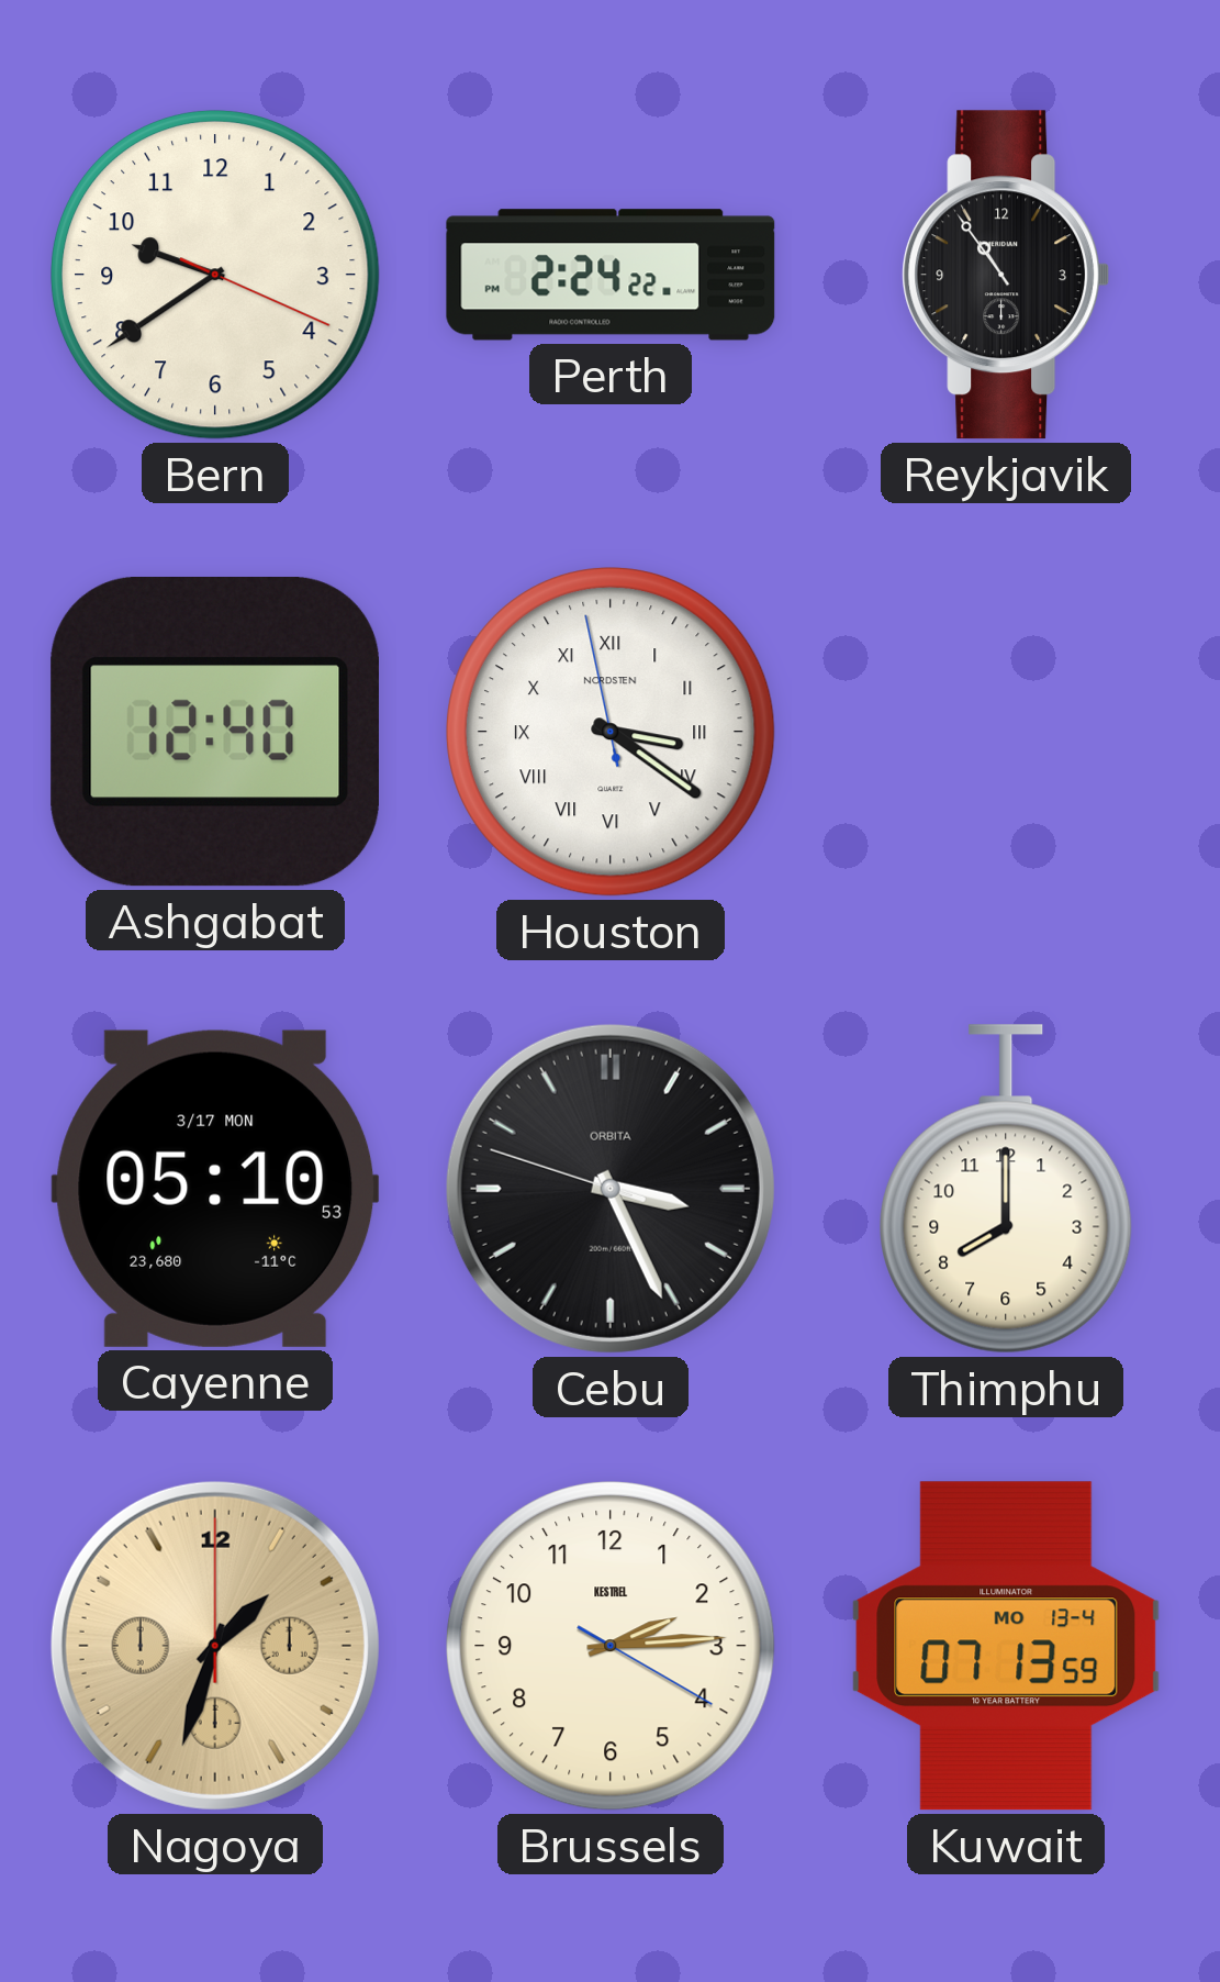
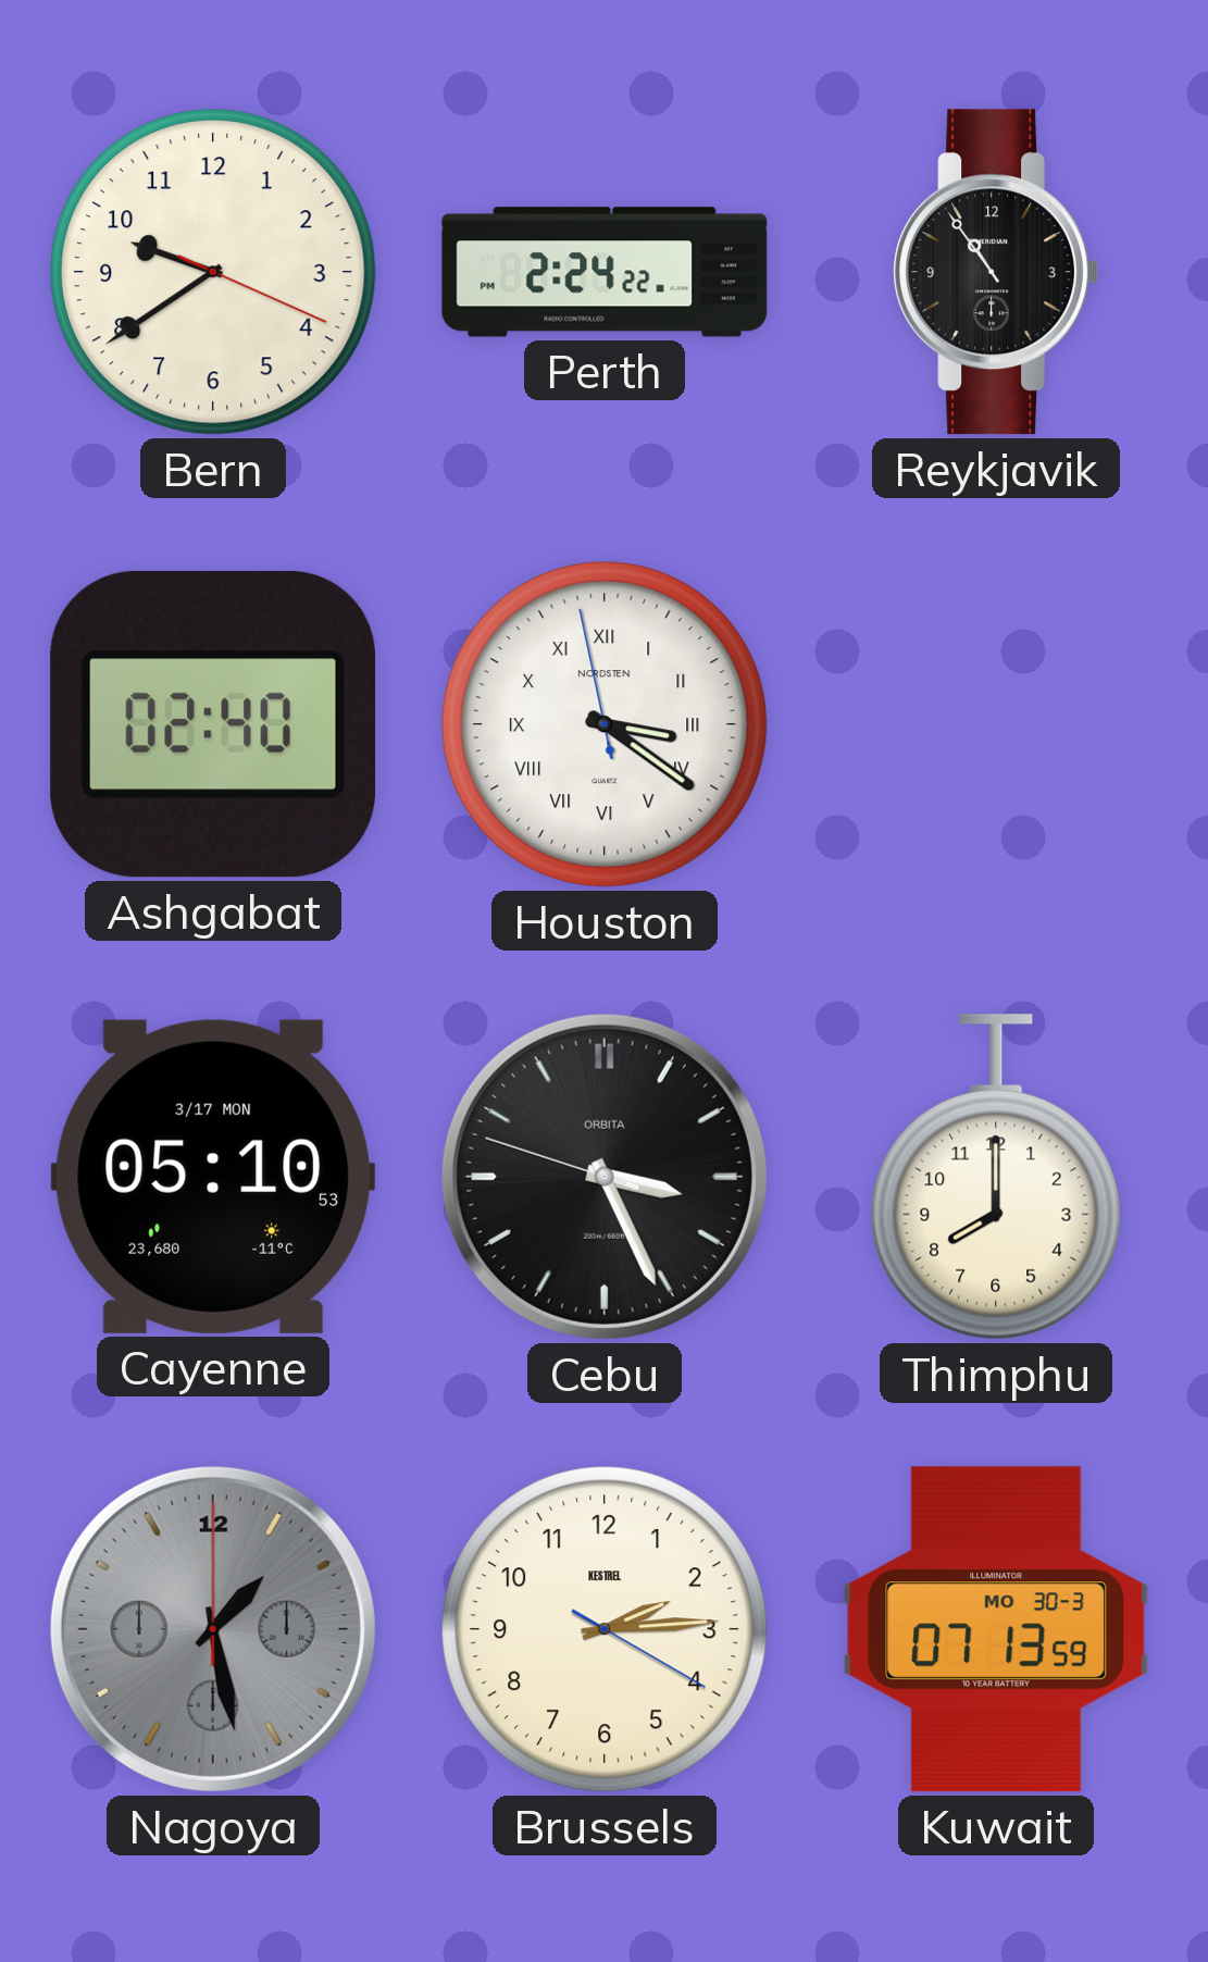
Ashgabat: 12:40 -> 02:40 (212, 725)
Nagoya: 1:33 -> 1:28 (213, 1629)
Nagoya dial: champagne -> grey (213, 1629)
Kuwait date: MO 13-4 -> MO 30-3 (996, 1629)
